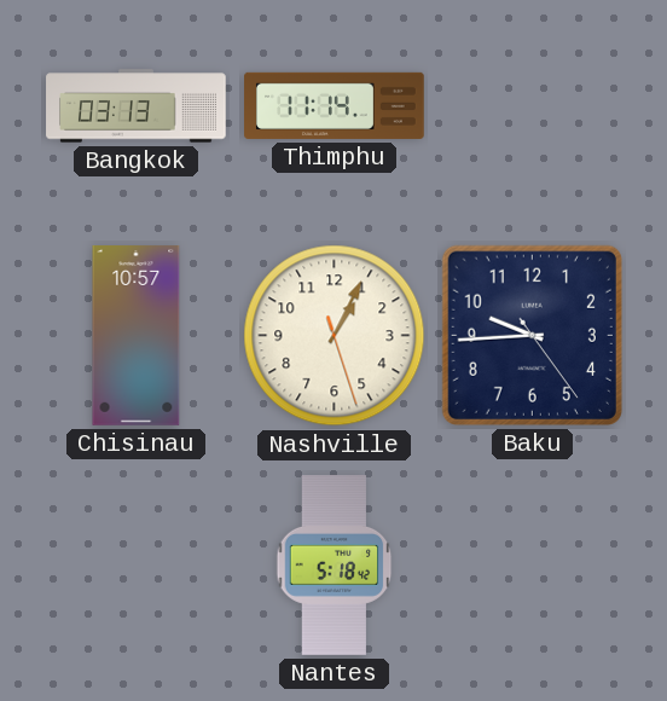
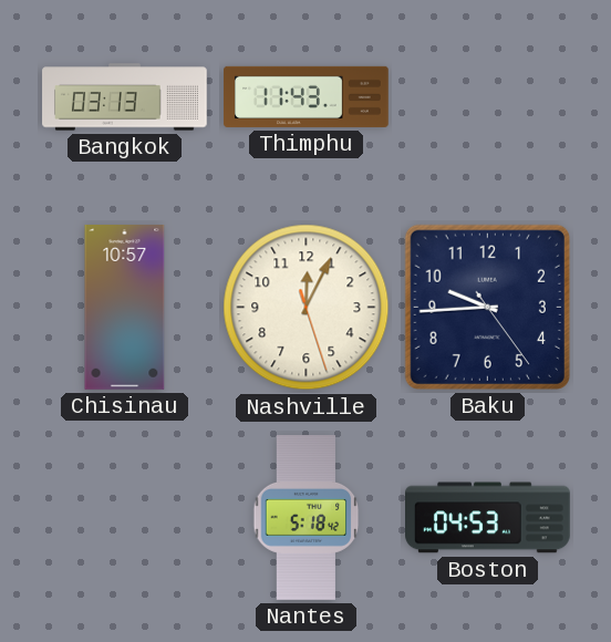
Thimphu: 11:14 -> 11:43 (307, 96)
Nashville: 1:04 -> 12:04 (307, 308)
Boston: none -> 04:53 (488, 518)
